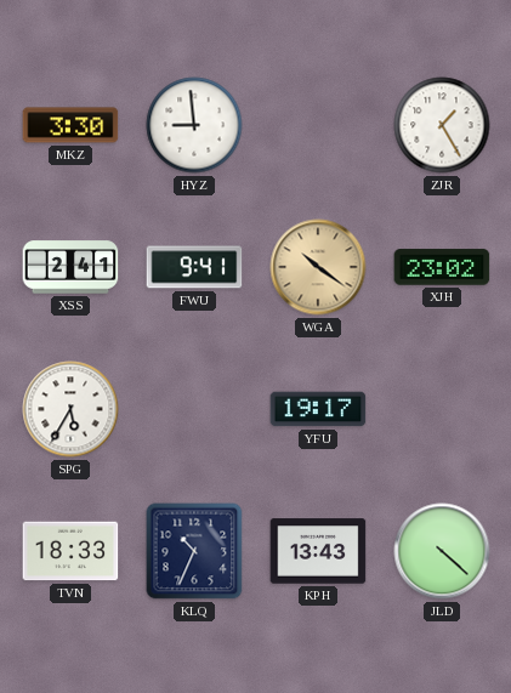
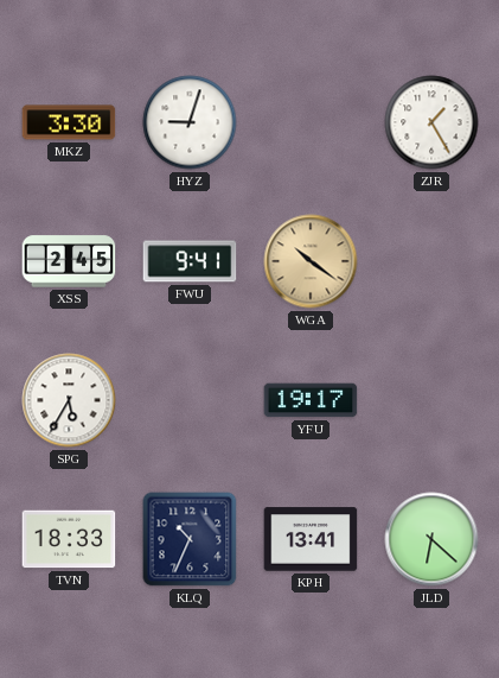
HYZ: 8:59 -> 9:03 (190, 122)
XSS: 2:41 -> 2:45 (69, 261)
XJH: 23:02 -> none (442, 267)
KPH: 13:43 -> 13:41 (311, 539)
JLD: 4:22 -> 6:22 (431, 539)
